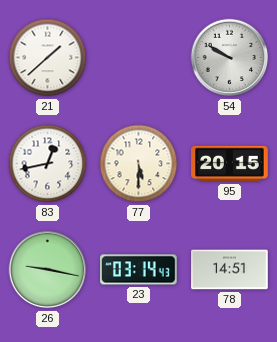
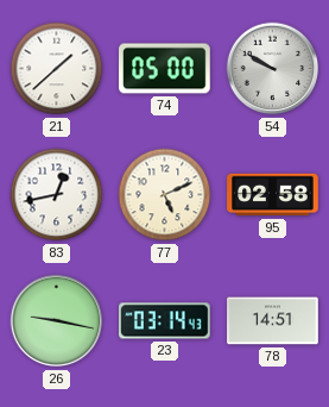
74: none -> 05:00 (165, 69)
77: 5:30 -> 5:11 (165, 195)
95: 20:15 -> 02:58 (273, 195)
